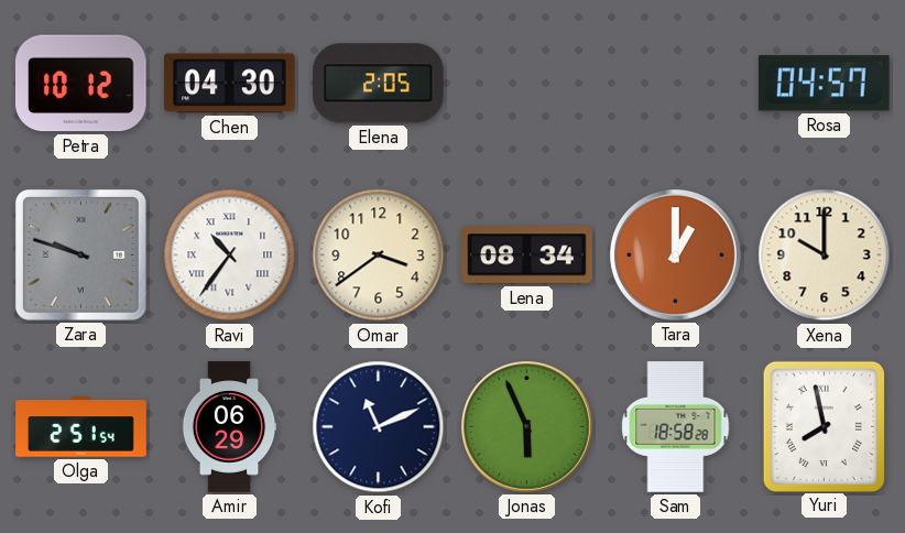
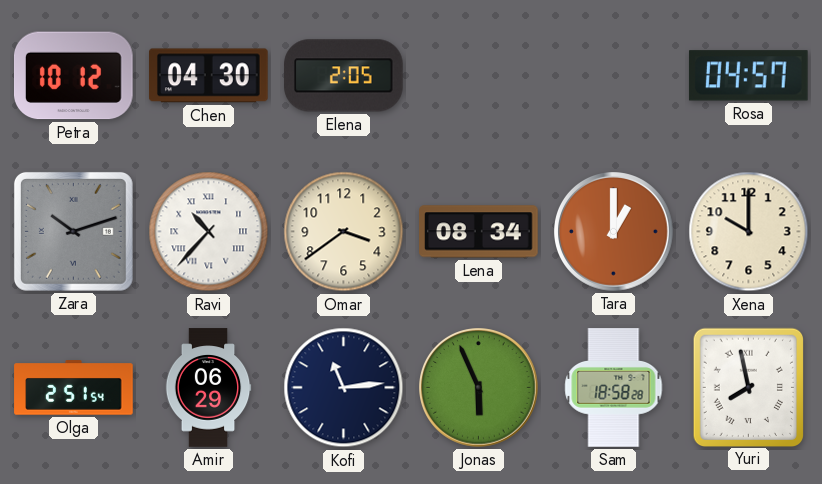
Zara: 9:48 -> 10:12 (73, 231)
Ravi: 10:36 -> 10:37 (209, 232)
Kofi: 11:11 -> 11:14 (344, 388)
